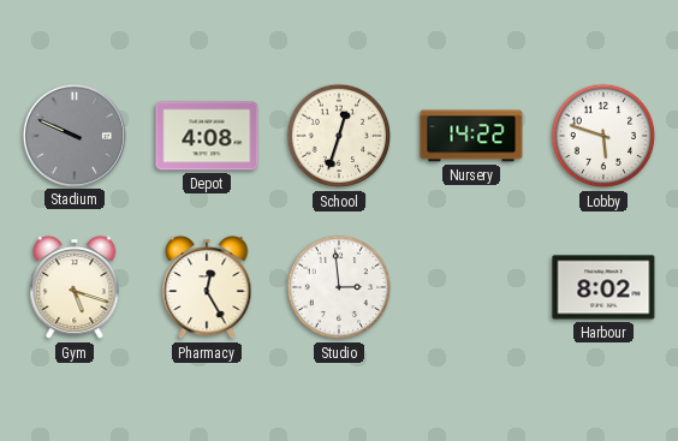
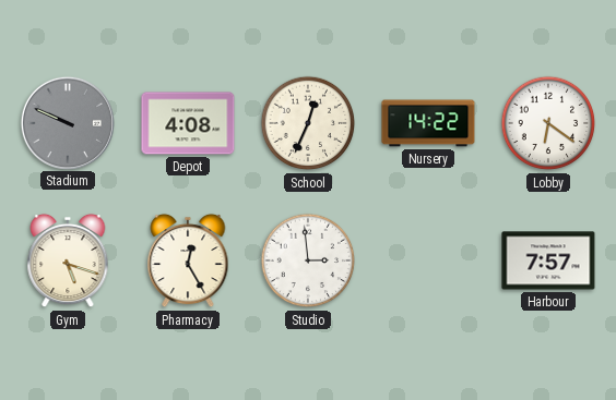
School: 12:33 -> 12:34 (308, 123)
Lobby: 5:48 -> 6:21 (548, 123)
Harbour: 8:02 -> 7:57 (548, 260)
